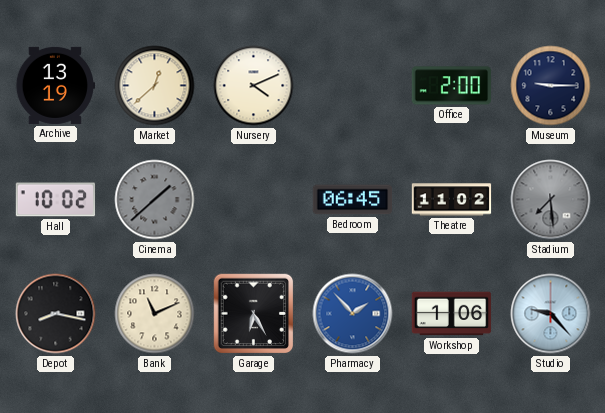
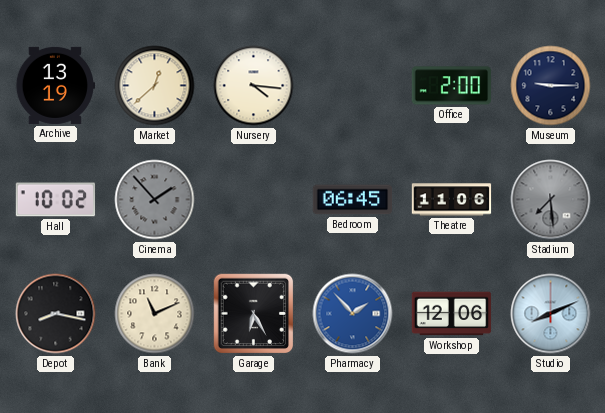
Nursery: 4:11 -> 4:16 (254, 86)
Cinema: 1:38 -> 1:53 (155, 200)
Theatre: 11:02 -> 11:06 (452, 200)
Workshop: 1:06 -> 12:06 (452, 314)
Studio: 9:23 -> 8:11 (551, 314)
